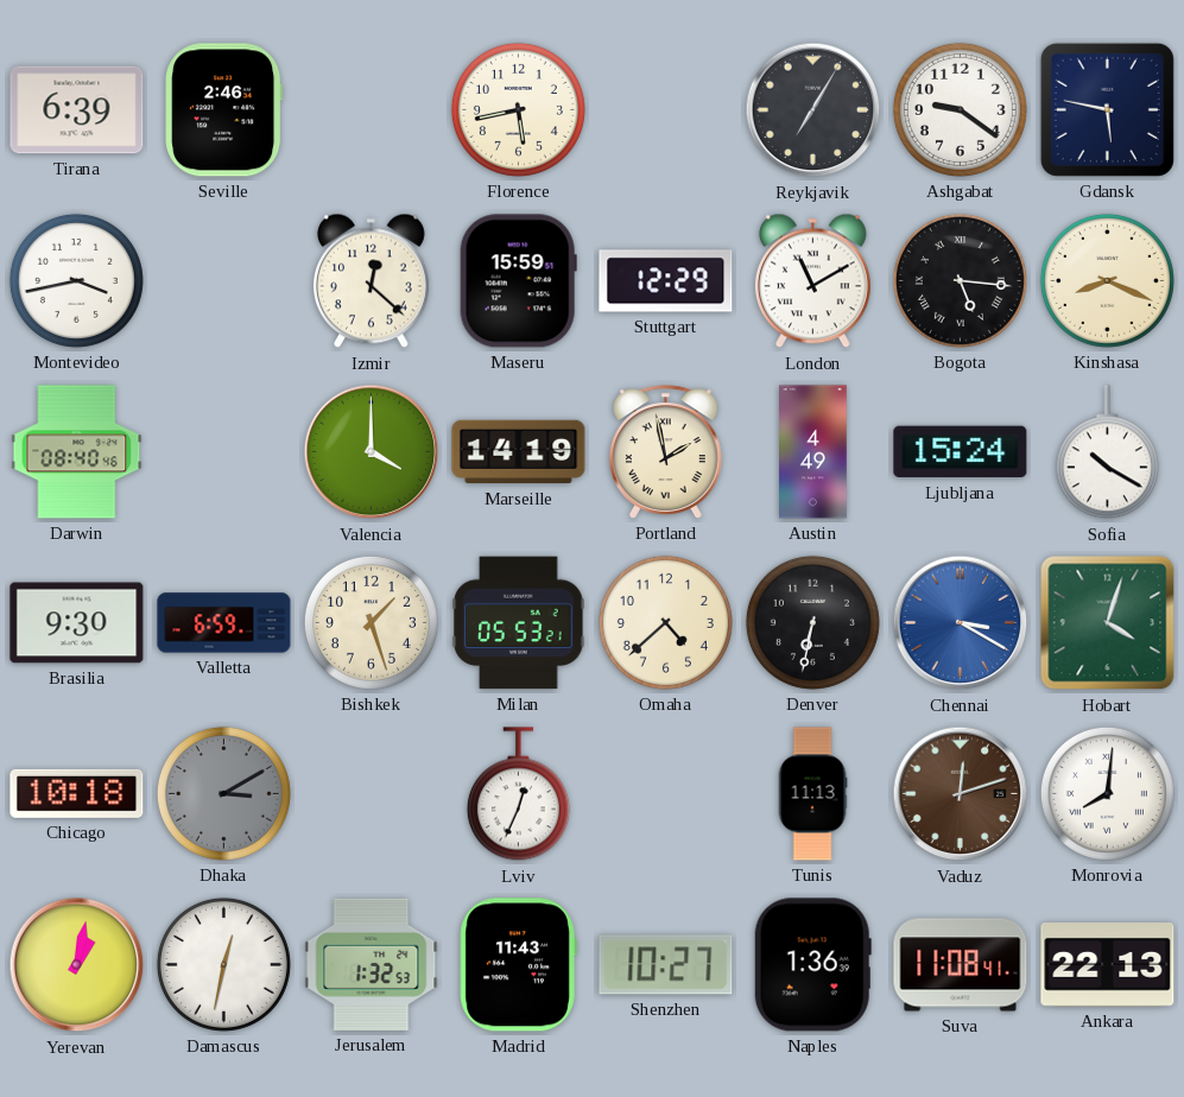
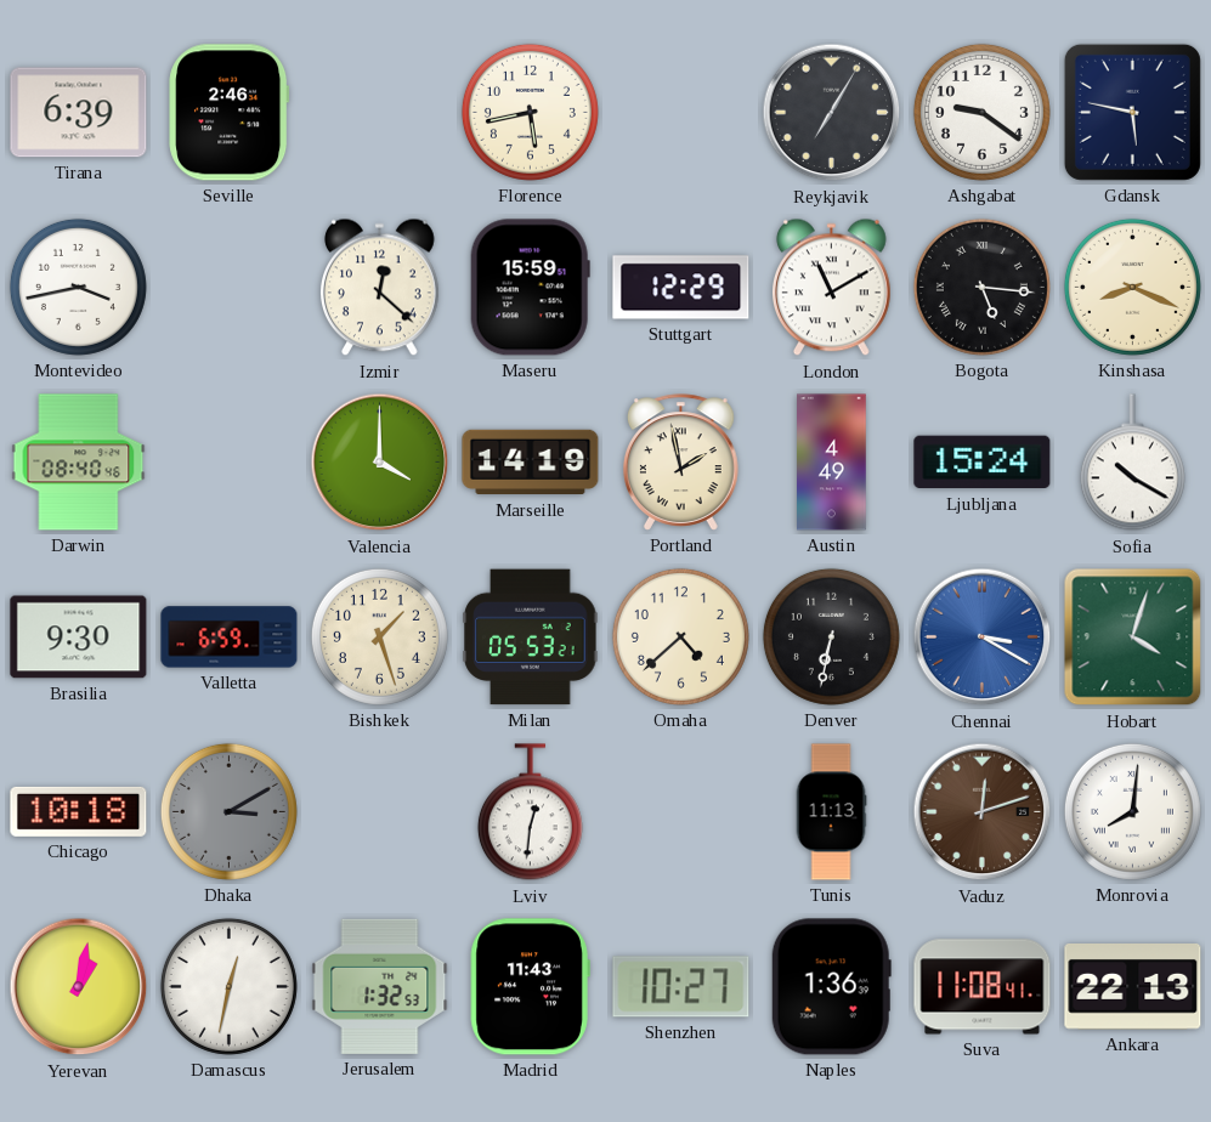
Lviv: 12:34 -> 12:31 (530, 812)
